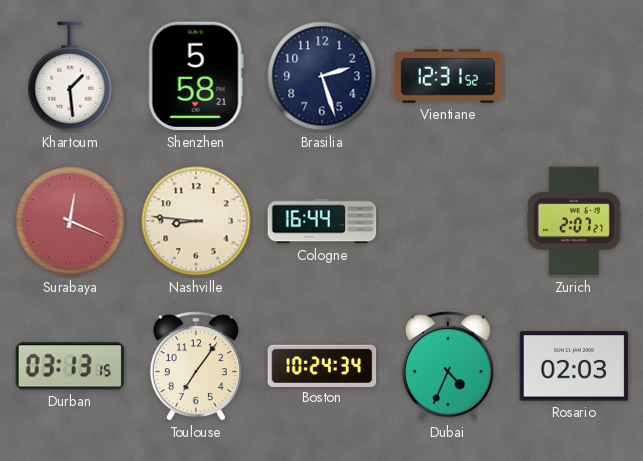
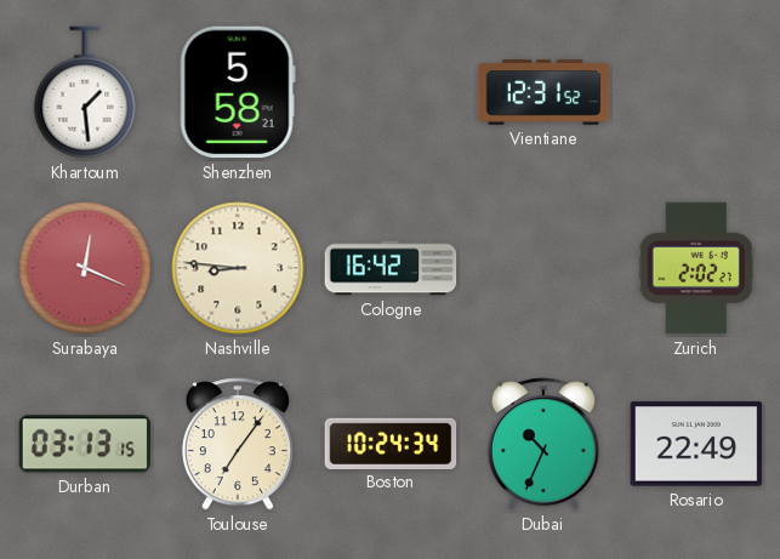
Brasilia: 2:27 -> none (322, 76)
Cologne: 16:44 -> 16:42 (391, 268)
Zurich: 2:07 -> 2:02 (696, 268)
Dubai: 4:34 -> 10:34 (543, 444)
Rosario: 02:03 -> 22:49 (696, 444)
